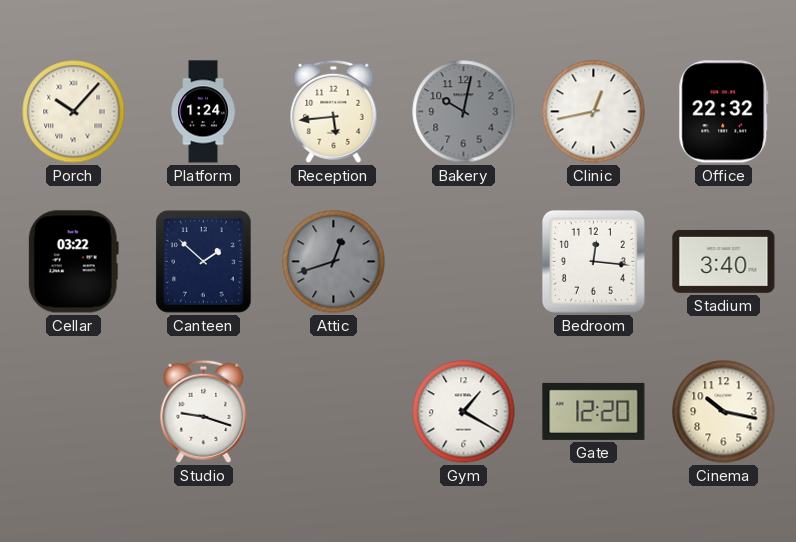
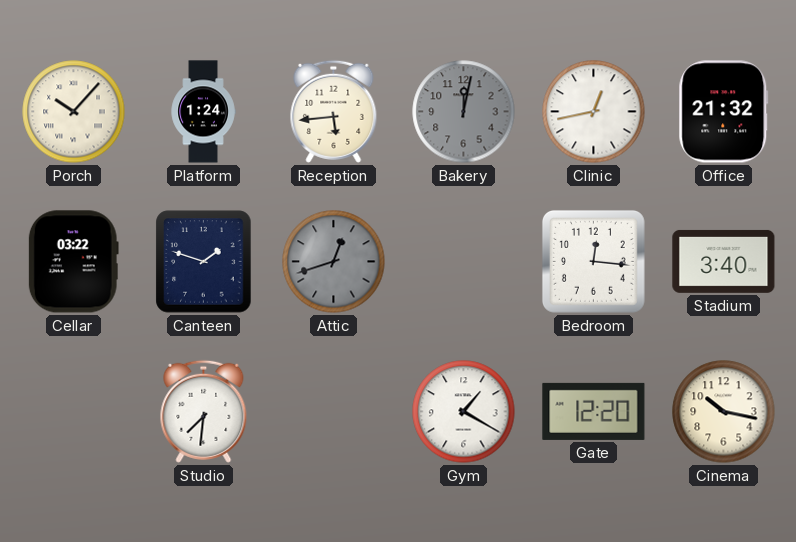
Bakery: 10:02 -> 12:02 (464, 112)
Office: 22:32 -> 21:32 (724, 112)
Canteen: 1:52 -> 1:48 (204, 262)
Studio: 9:18 -> 7:31 (204, 411)
